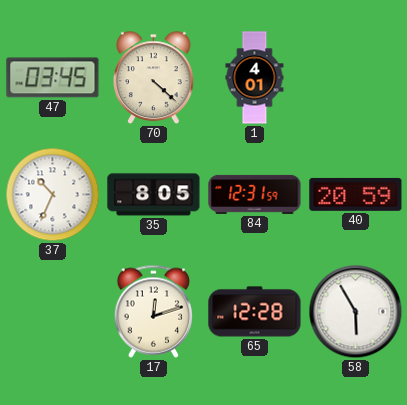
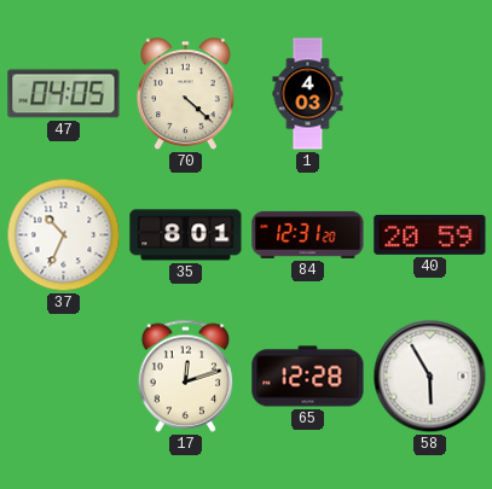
47: 03:45 -> 04:05 (64, 94)
1: 4:01 -> 4:03 (308, 94)
35: 8:05 -> 8:01 (186, 235)
84: 12:31:59 -> 12:31:20 (308, 234)
